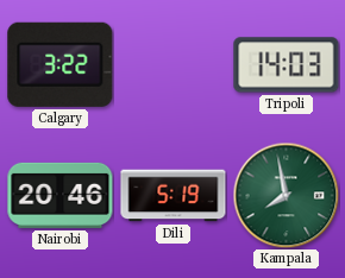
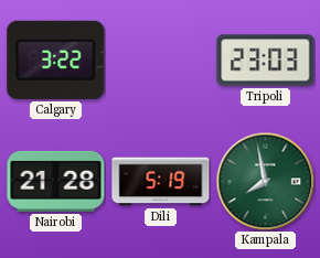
Tripoli: 14:03 -> 23:03 (266, 61)
Nairobi: 20:46 -> 21:28 (56, 181)
